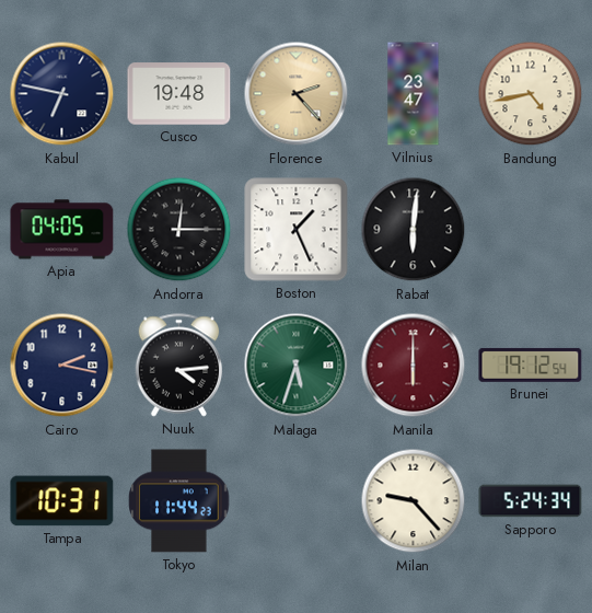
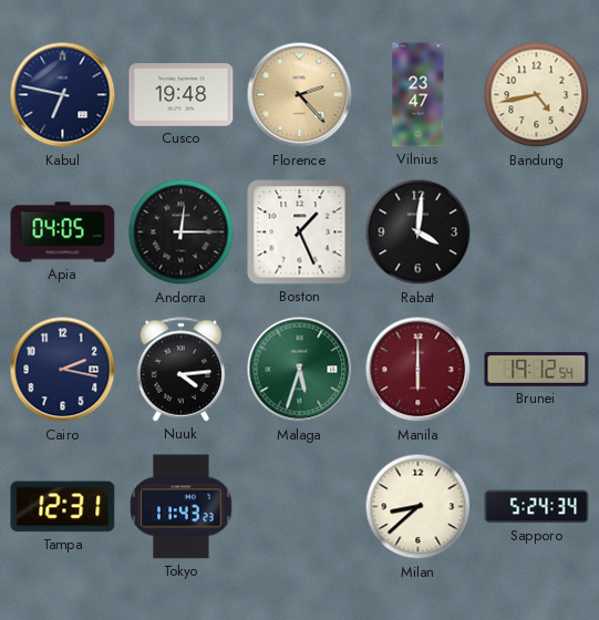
Rabat: 6:01 -> 4:01 (419, 232)
Tampa: 10:31 -> 12:31 (63, 507)
Tokyo: 11:44 -> 11:43 (182, 507)
Milan: 9:23 -> 8:38 (419, 507)
